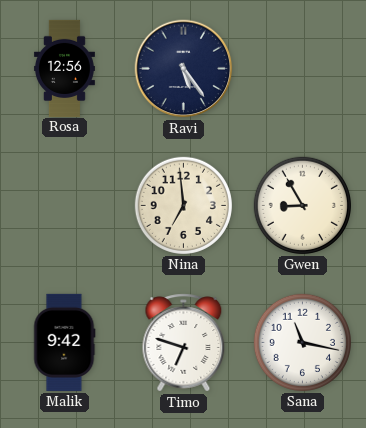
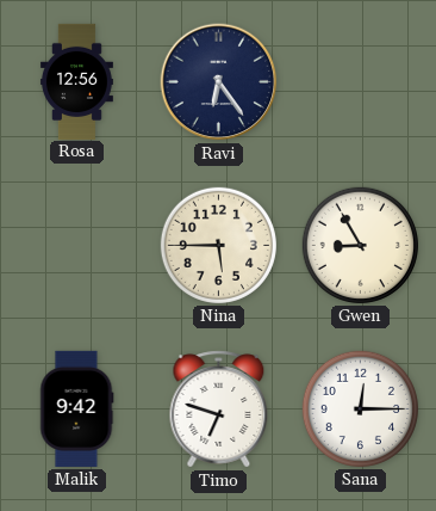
Ravi: 5:24 -> 6:24 (219, 82)
Nina: 6:59 -> 5:45 (218, 245)
Sana: 11:17 -> 12:15 (360, 408)
